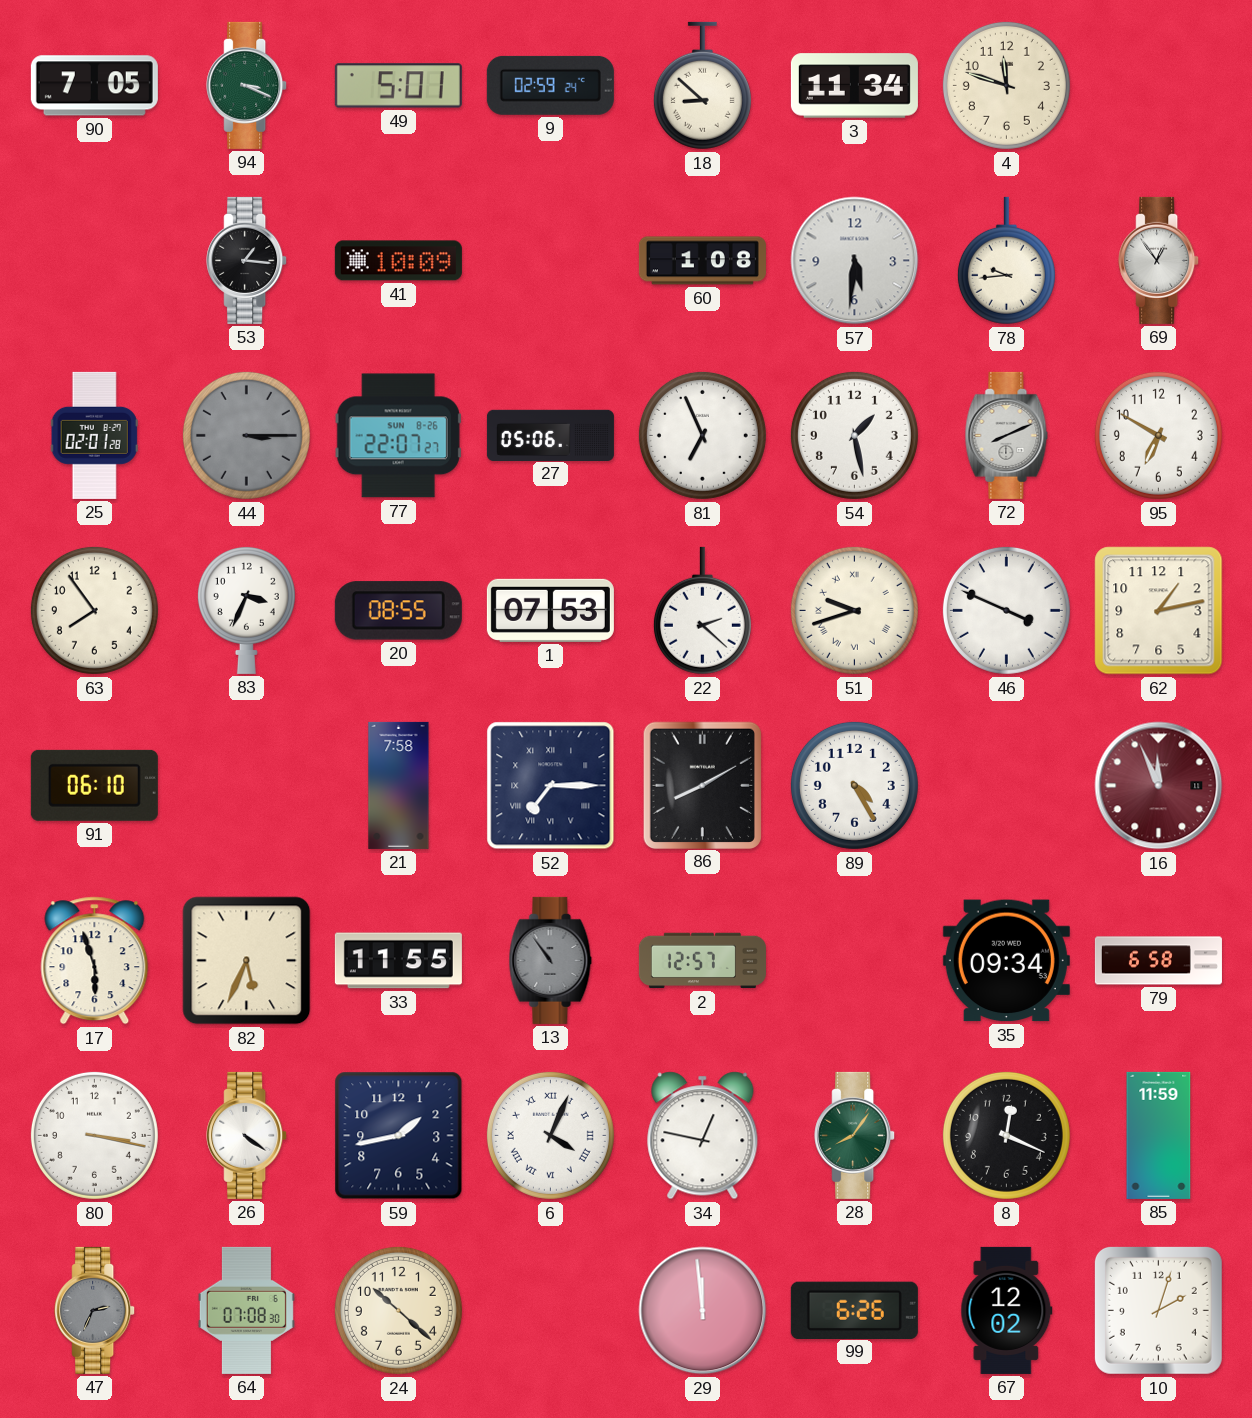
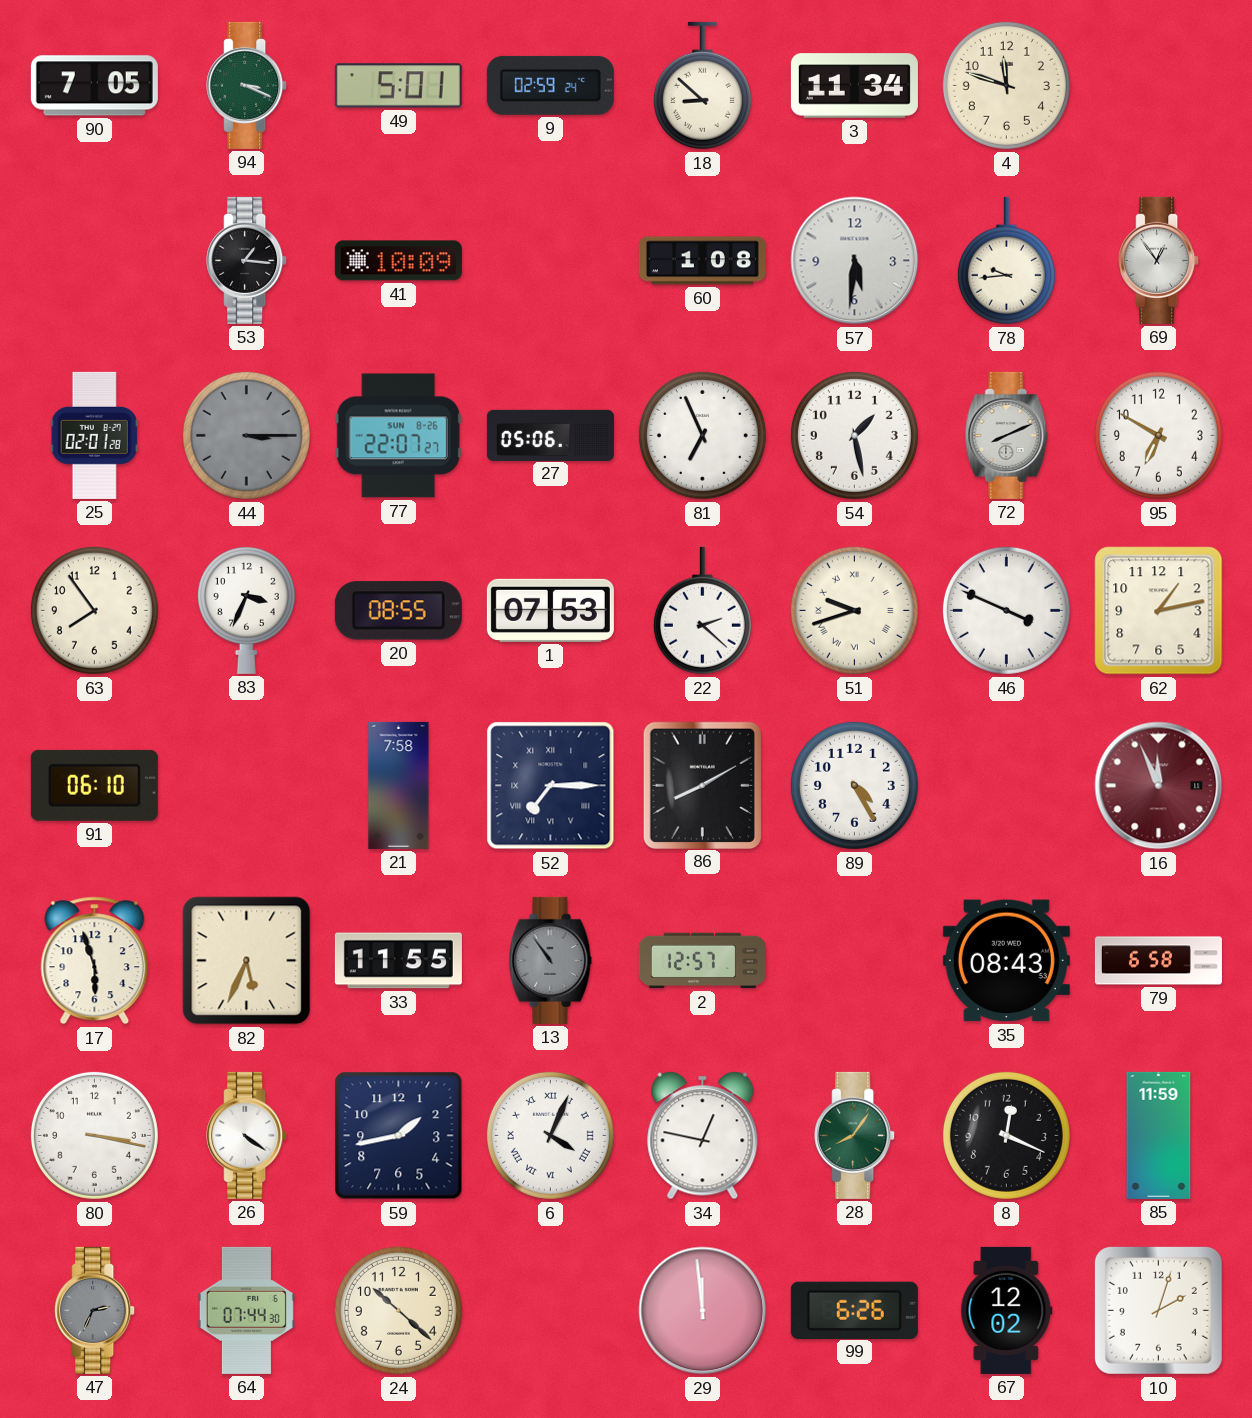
35: 09:34 -> 08:43 (1006, 961)
64: 07:08 -> 07:44 (246, 1310)
